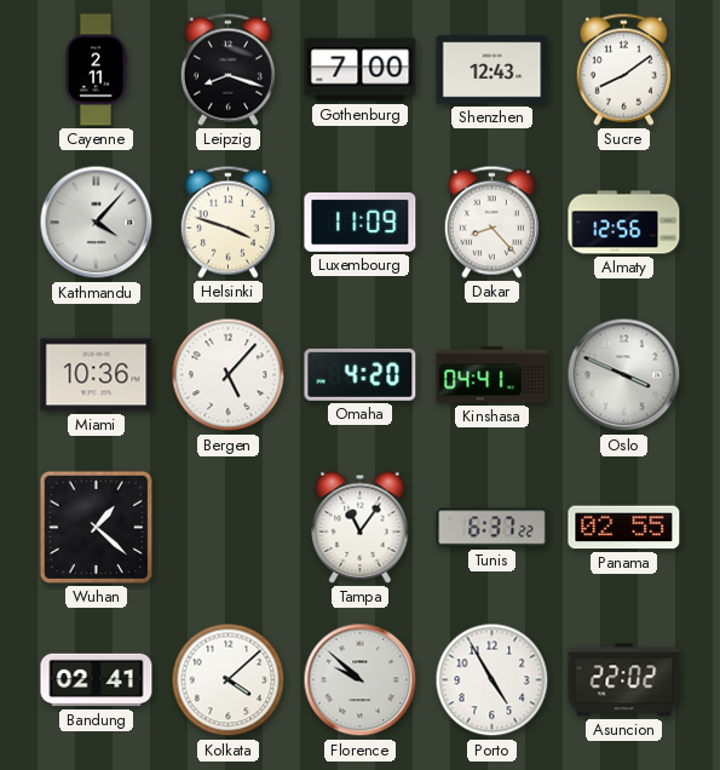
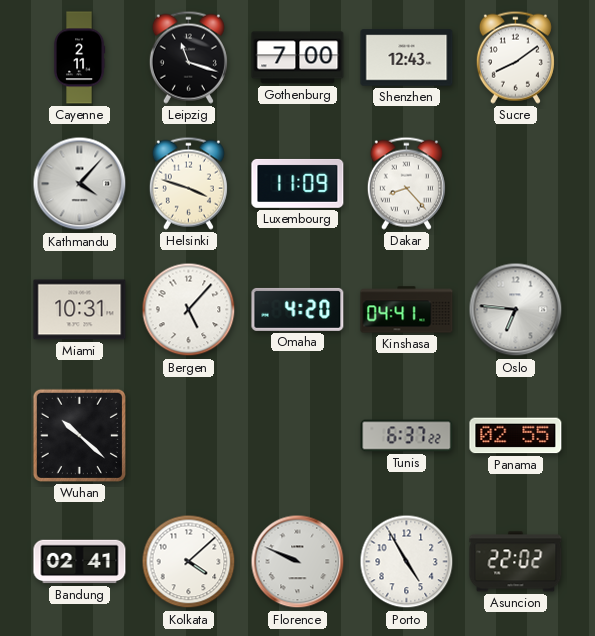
Leipzig: 8:18 -> 11:18 (188, 57)
Almaty: 12:56 -> none (624, 223)
Miami: 10:36 -> 10:31 (80, 310)
Oslo: 3:49 -> 6:46 (516, 310)
Wuhan: 1:22 -> 10:22 (79, 435)
Tampa: 11:06 -> none (361, 527)
Florence: 9:52 -> 9:49 (298, 562)
